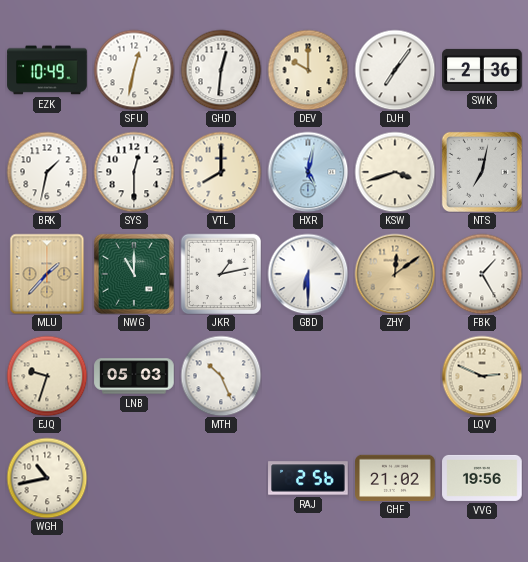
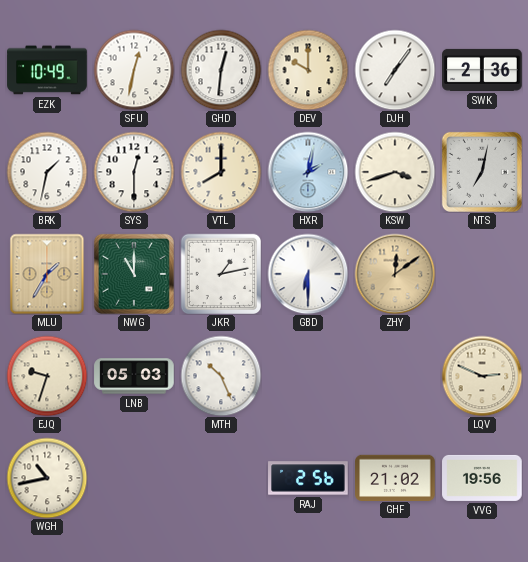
HXR: 5:02 -> 2:02 (308, 172)
MLU: 1:37 -> 1:35 (47, 274)
FBK: 1:25 -> none (482, 274)
